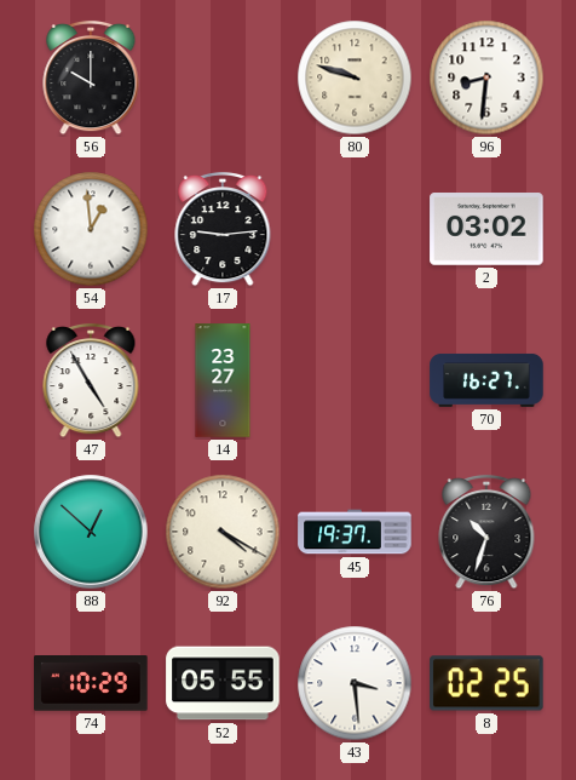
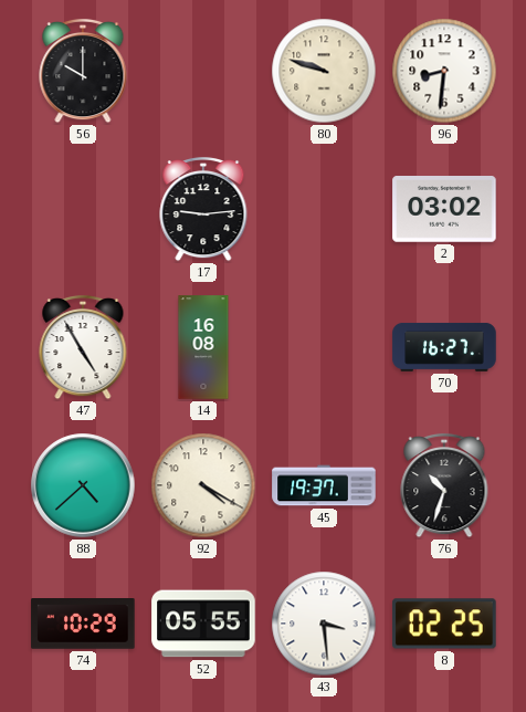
54: 12:59 -> none (91, 229)
14: 23:27 -> 16:08 (203, 347)
88: 12:52 -> 4:38 (83, 485)
